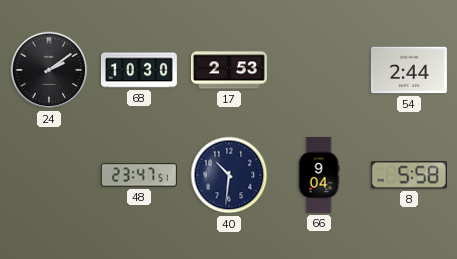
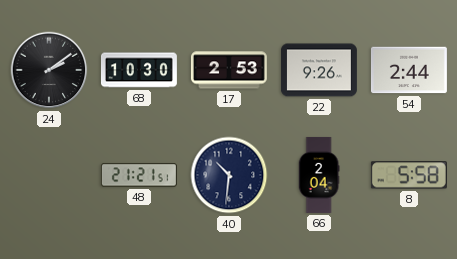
22: none -> 9:26 (319, 70)
48: 23:47 -> 21:21 (139, 175)
66: 9:04 -> 2:04 (319, 175)
